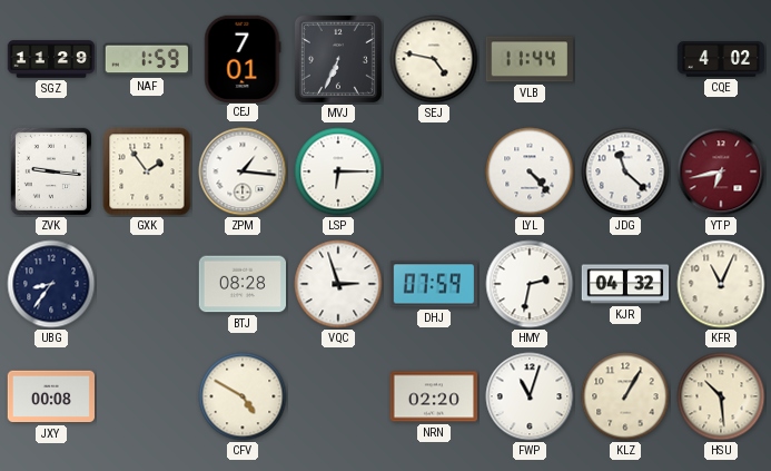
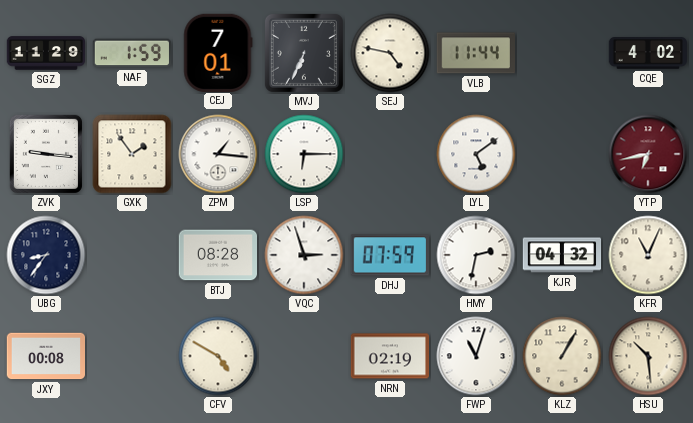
LYL: 4:23 -> 5:09 (476, 154)
JDG: 11:22 -> none (625, 171)
NRN: 02:20 -> 02:19 (389, 356)
